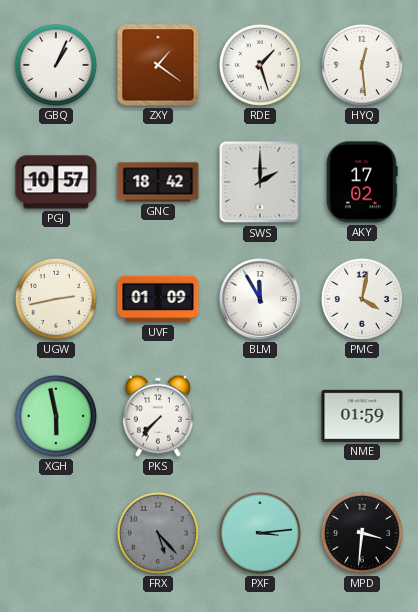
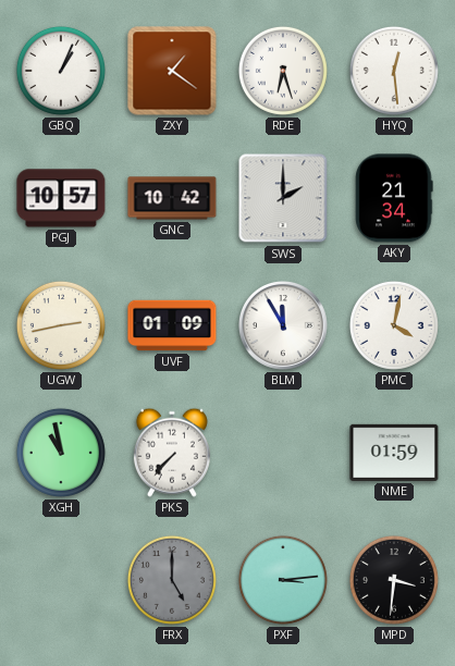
RDE: 1:27 -> 6:27 (283, 71)
GNC: 18:42 -> 10:42 (172, 198)
AKY: 17:02 -> 21:34 (394, 198)
XGH: 5:58 -> 10:58 (61, 453)
FRX: 5:23 -> 5:00 (172, 580)
